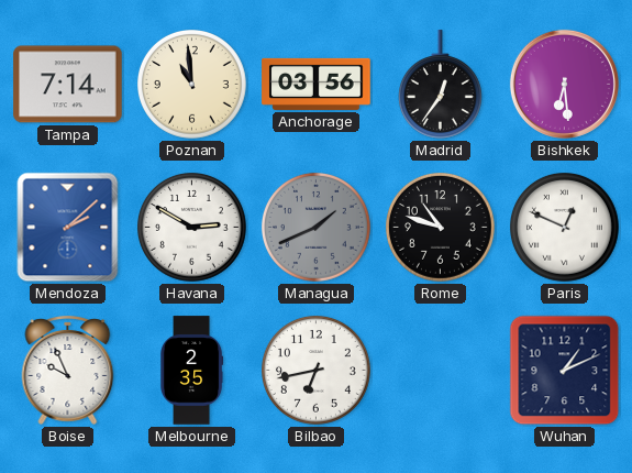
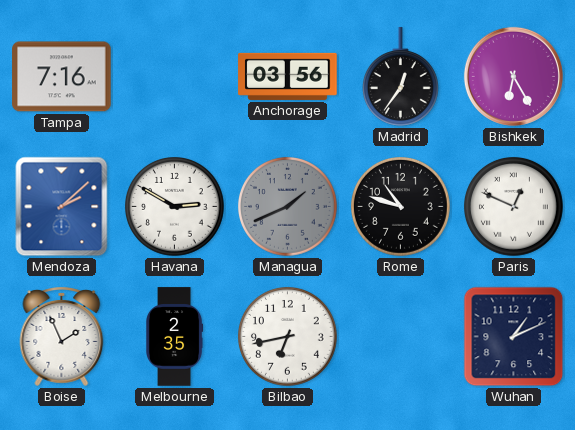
Tampa: 7:14 -> 7:16 (62, 77)
Poznan: 10:59 -> none (192, 85)
Bishkek: 6:29 -> 6:25 (513, 76)
Boise: 9:56 -> 1:56 (62, 336)
